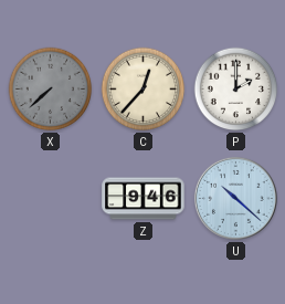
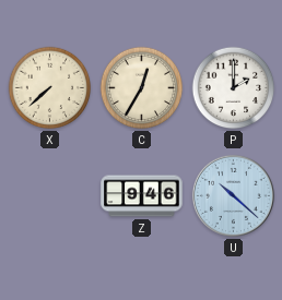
X dial: grey -> cream (50, 88)
C: 12:37 -> 12:35 (142, 88)
